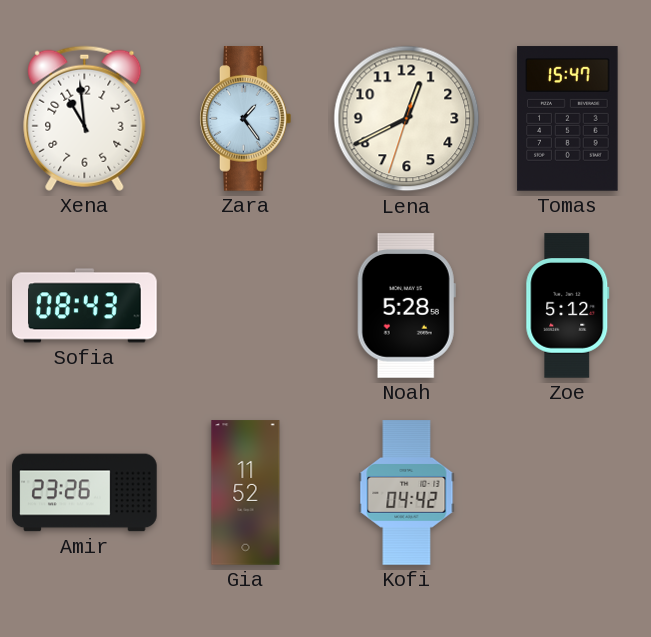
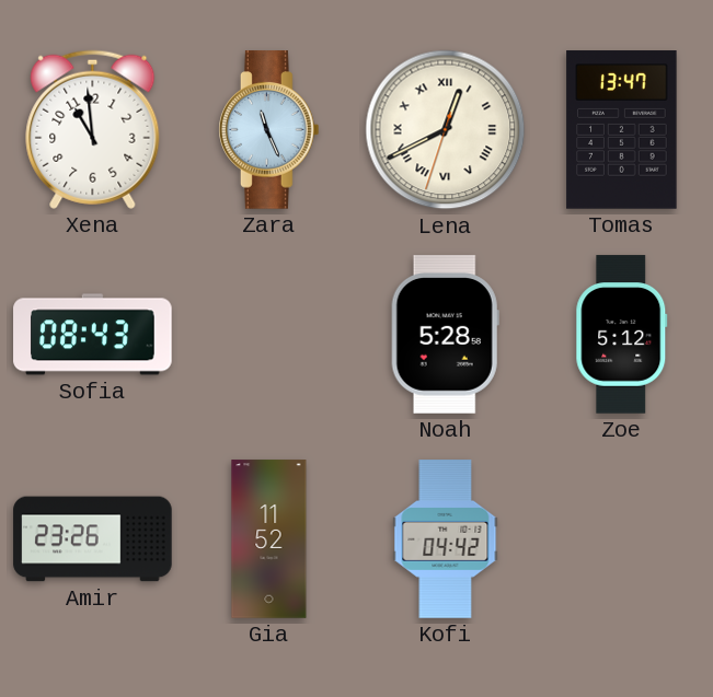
Zara: 1:24 -> 11:26 (269, 130)
Lena numerals: Arabic -> Roman (446, 130)
Tomas: 15:47 -> 13:47 (622, 130)
